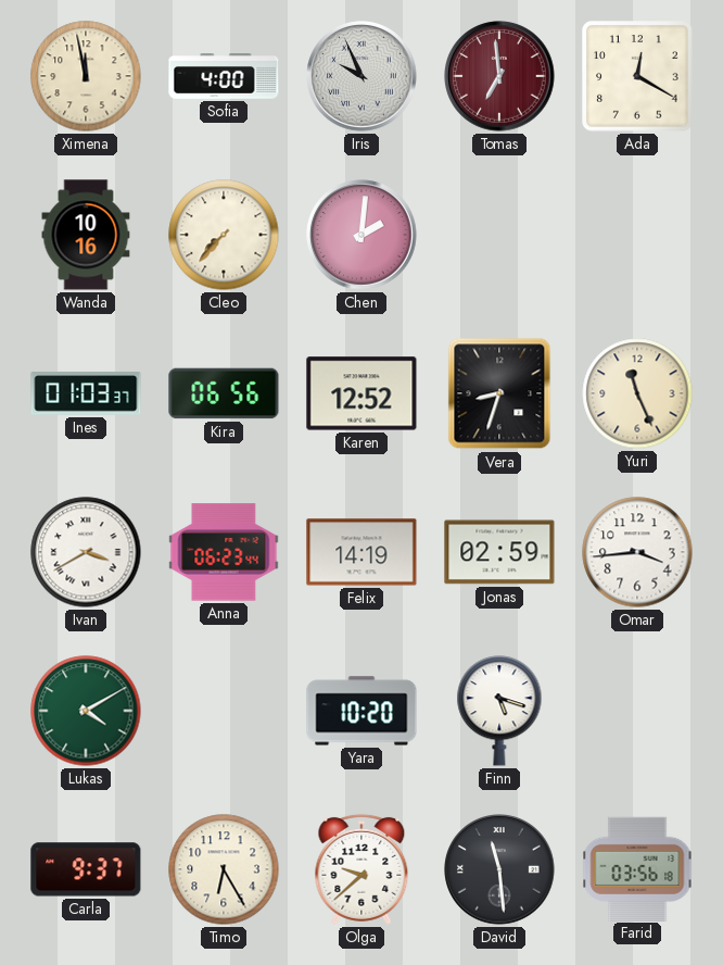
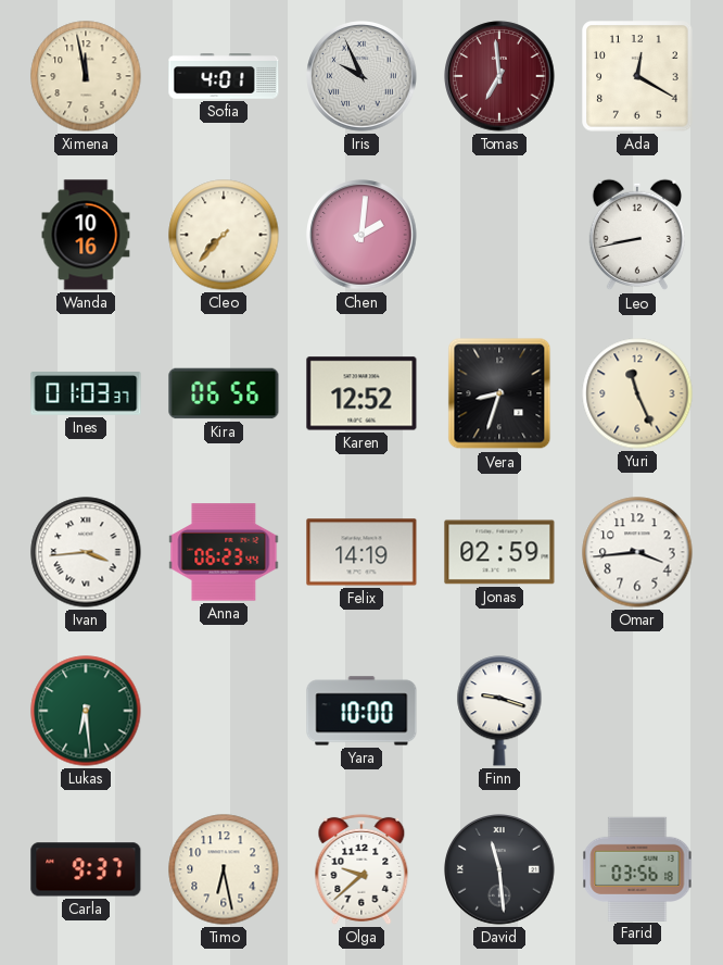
Sofia: 4:00 -> 4:01 (224, 76)
Leo: none -> 8:43 (636, 235)
Ivan: 3:40 -> 3:44 (86, 552)
Lukas: 4:10 -> 6:29 (86, 711)
Yara: 10:20 -> 10:00 (361, 711)
Finn: 5:18 -> 9:18 (499, 711)
Timo: 6:25 -> 6:28 (224, 869)
